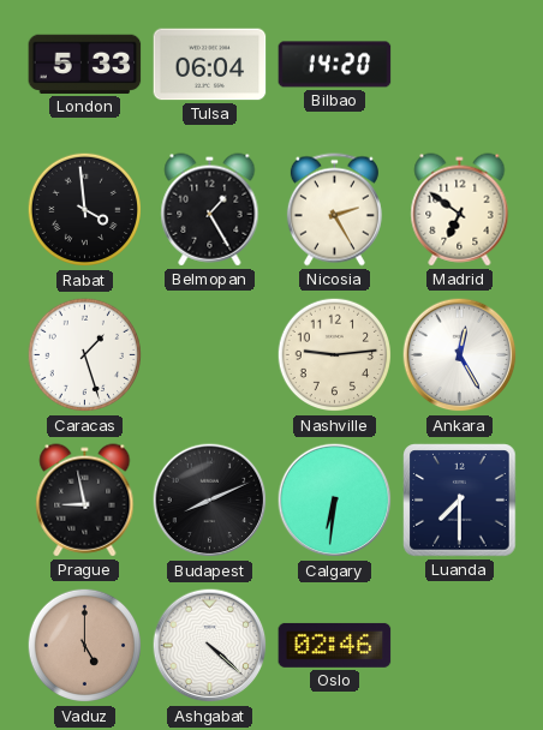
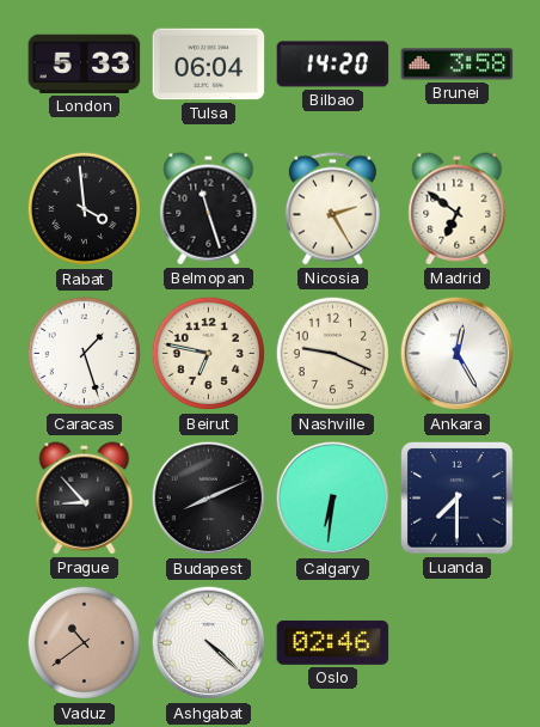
Brunei: none -> 3:58 (458, 65)
Belmopan: 1:25 -> 11:27 (209, 209)
Beirut: none -> 6:47 (209, 354)
Nashville: 9:14 -> 9:19 (333, 354)
Prague: 8:58 -> 8:53 (85, 499)
Vaduz: 5:00 -> 10:39 (85, 643)
